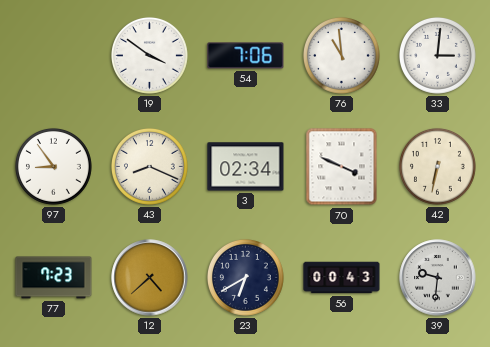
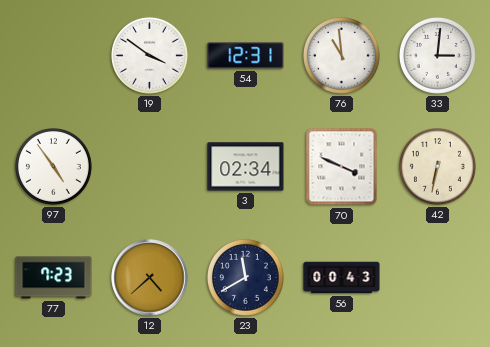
54: 7:06 -> 12:31 (246, 56)
97: 8:54 -> 4:54 (53, 166)
43: 8:19 -> none (149, 166)
23: 6:40 -> 11:40 (245, 277)
39: 9:31 -> none (438, 278)
